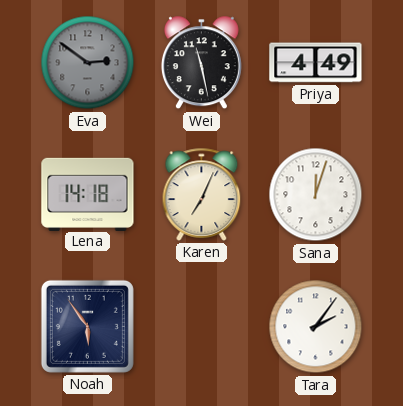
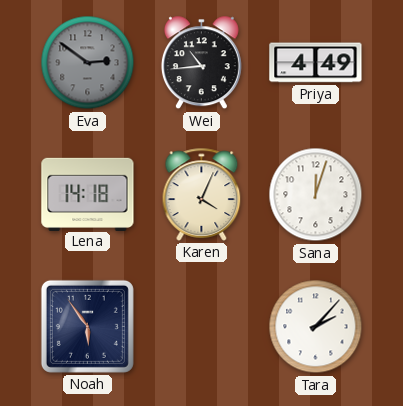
Wei: 11:28 -> 10:44 (201, 63)
Karen: 7:04 -> 4:04 (202, 194)
Tara: 2:06 -> 2:07 (316, 327)
